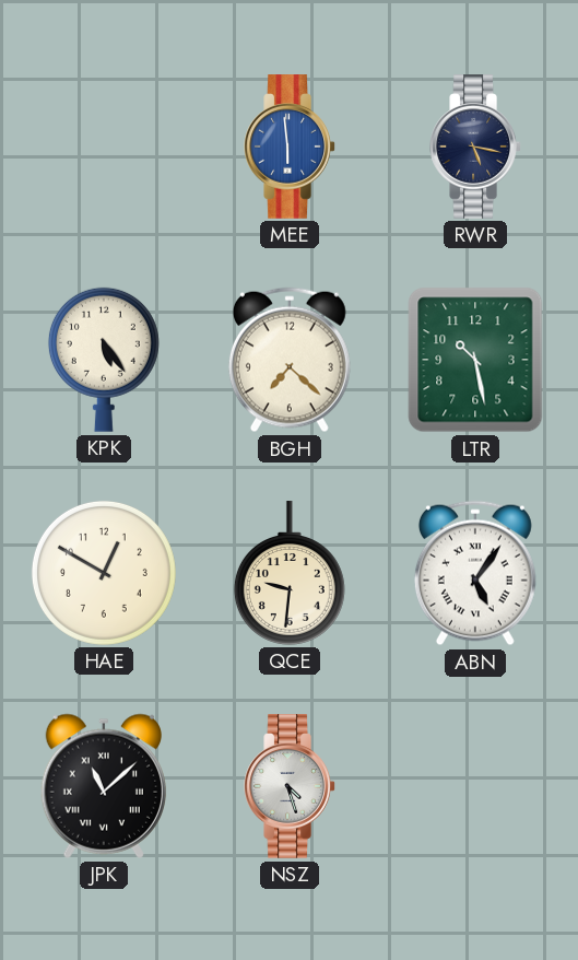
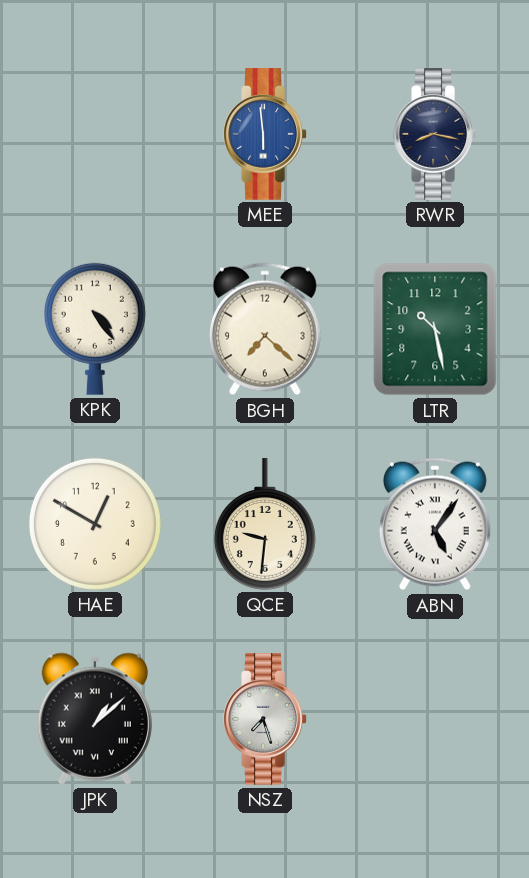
RWR: 5:17 -> 8:17 (435, 134)
KPK: 5:24 -> 4:24 (95, 329)
JPK: 11:08 -> 1:08 (95, 719)
NSZ: 4:27 -> 7:27 (265, 719)
